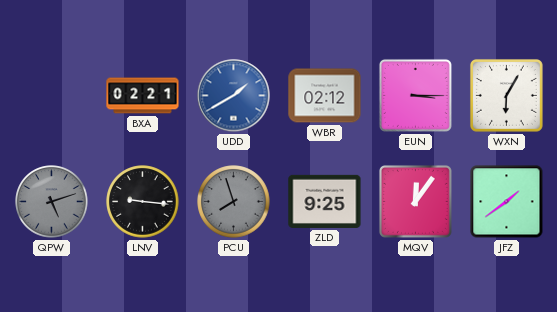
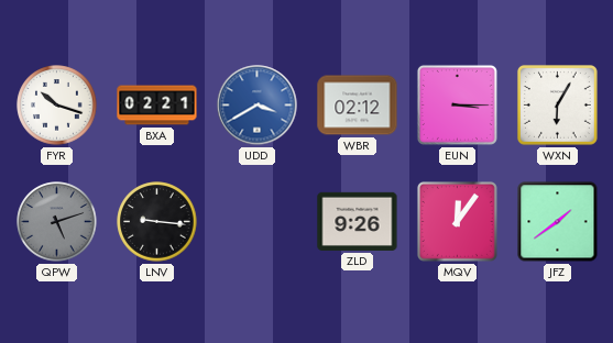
FYR: none -> 10:18 (57, 106)
UDD: 1:40 -> 3:40 (258, 106)
PCU: 7:57 -> none (234, 202)
ZLD: 9:25 -> 9:26 (358, 221)
